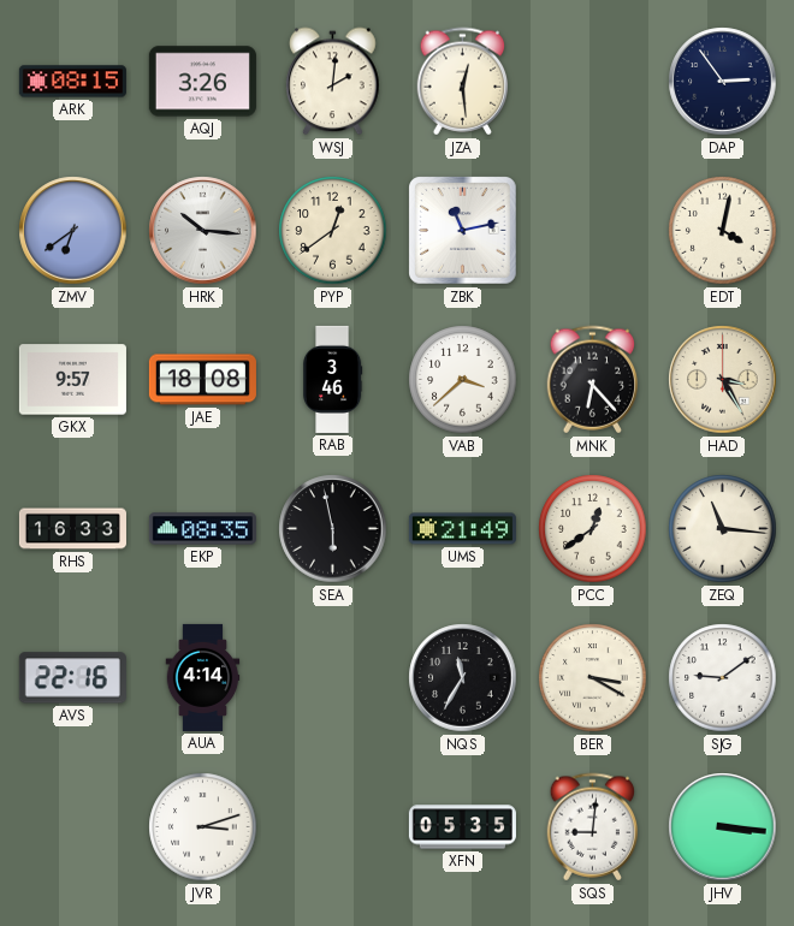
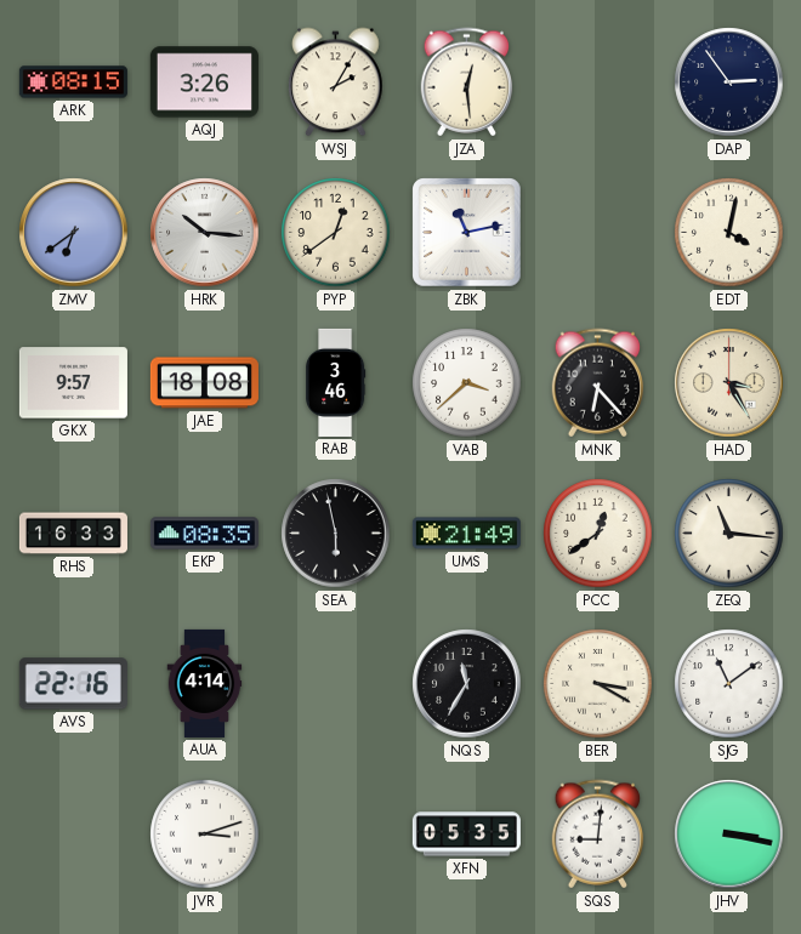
WSJ: 2:01 -> 2:05 (336, 82)
SJG: 9:09 -> 11:09 (729, 684)
JHV: 3:16 -> 3:17 (729, 835)
